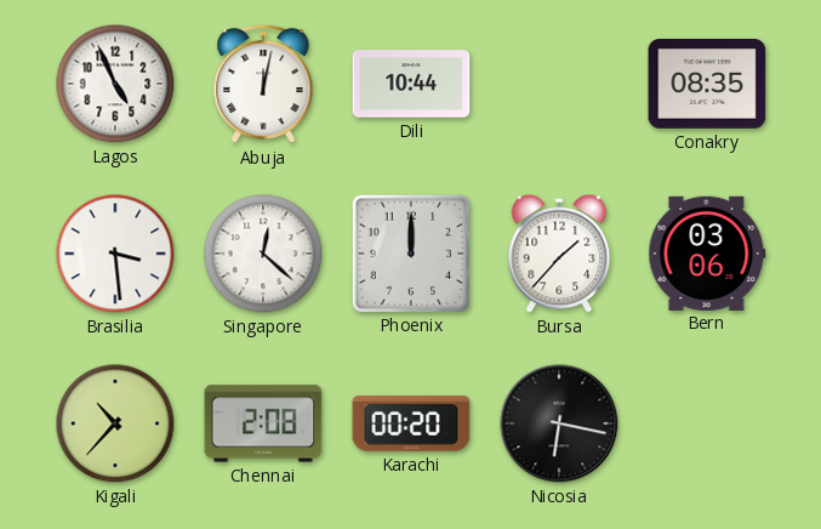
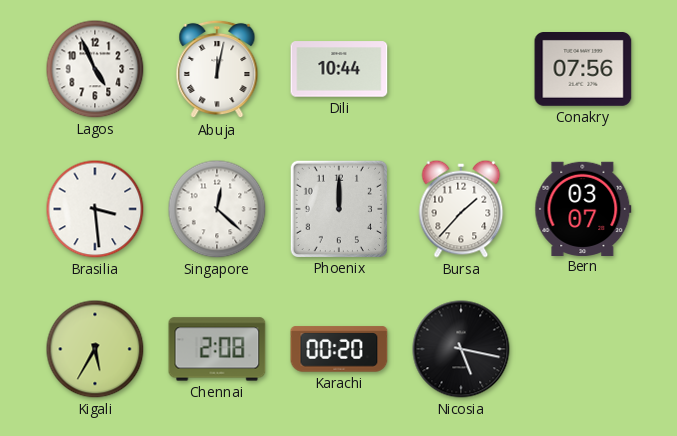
Conakry: 08:35 -> 07:56 (583, 70)
Bern: 03:06 -> 03:07 (583, 208)
Kigali: 10:37 -> 5:35 (95, 349)
Nicosia: 6:17 -> 5:17 (461, 349)
